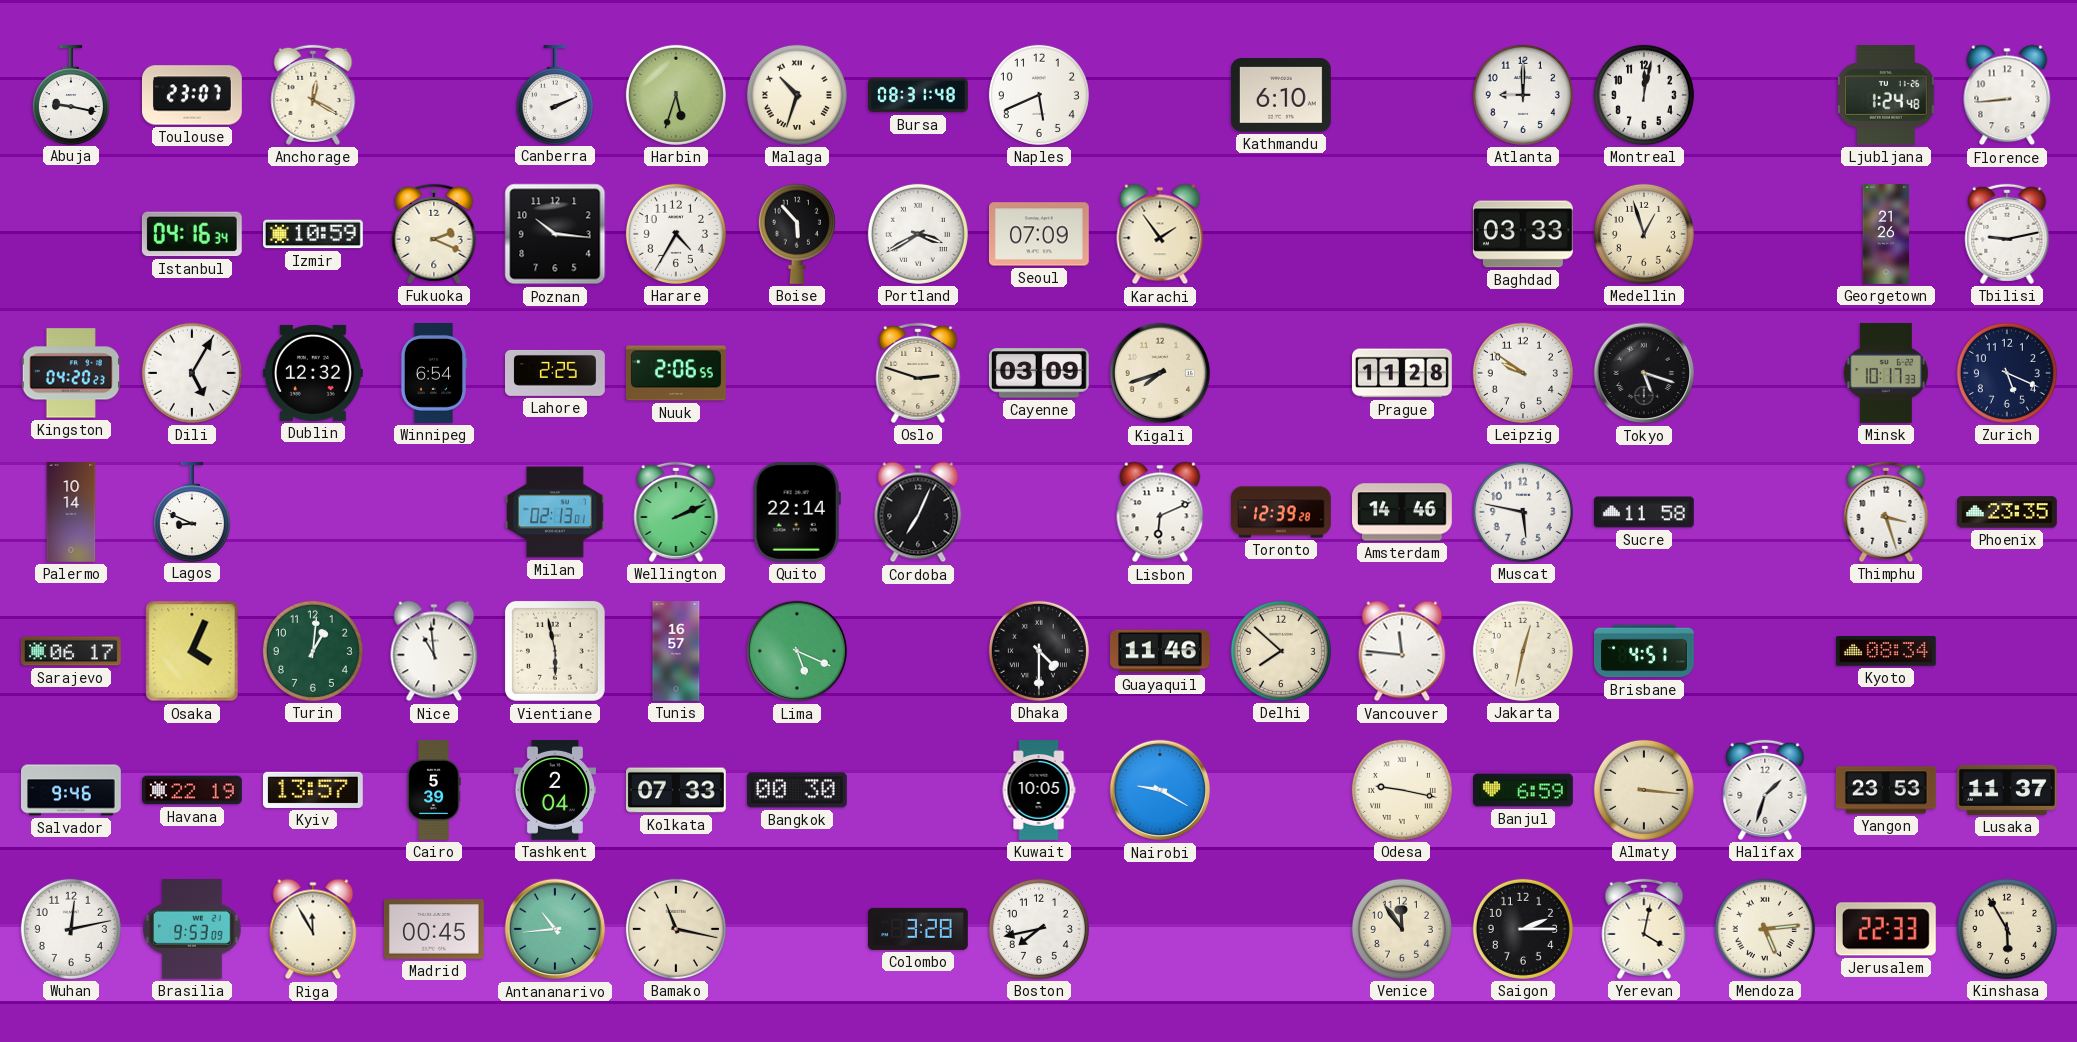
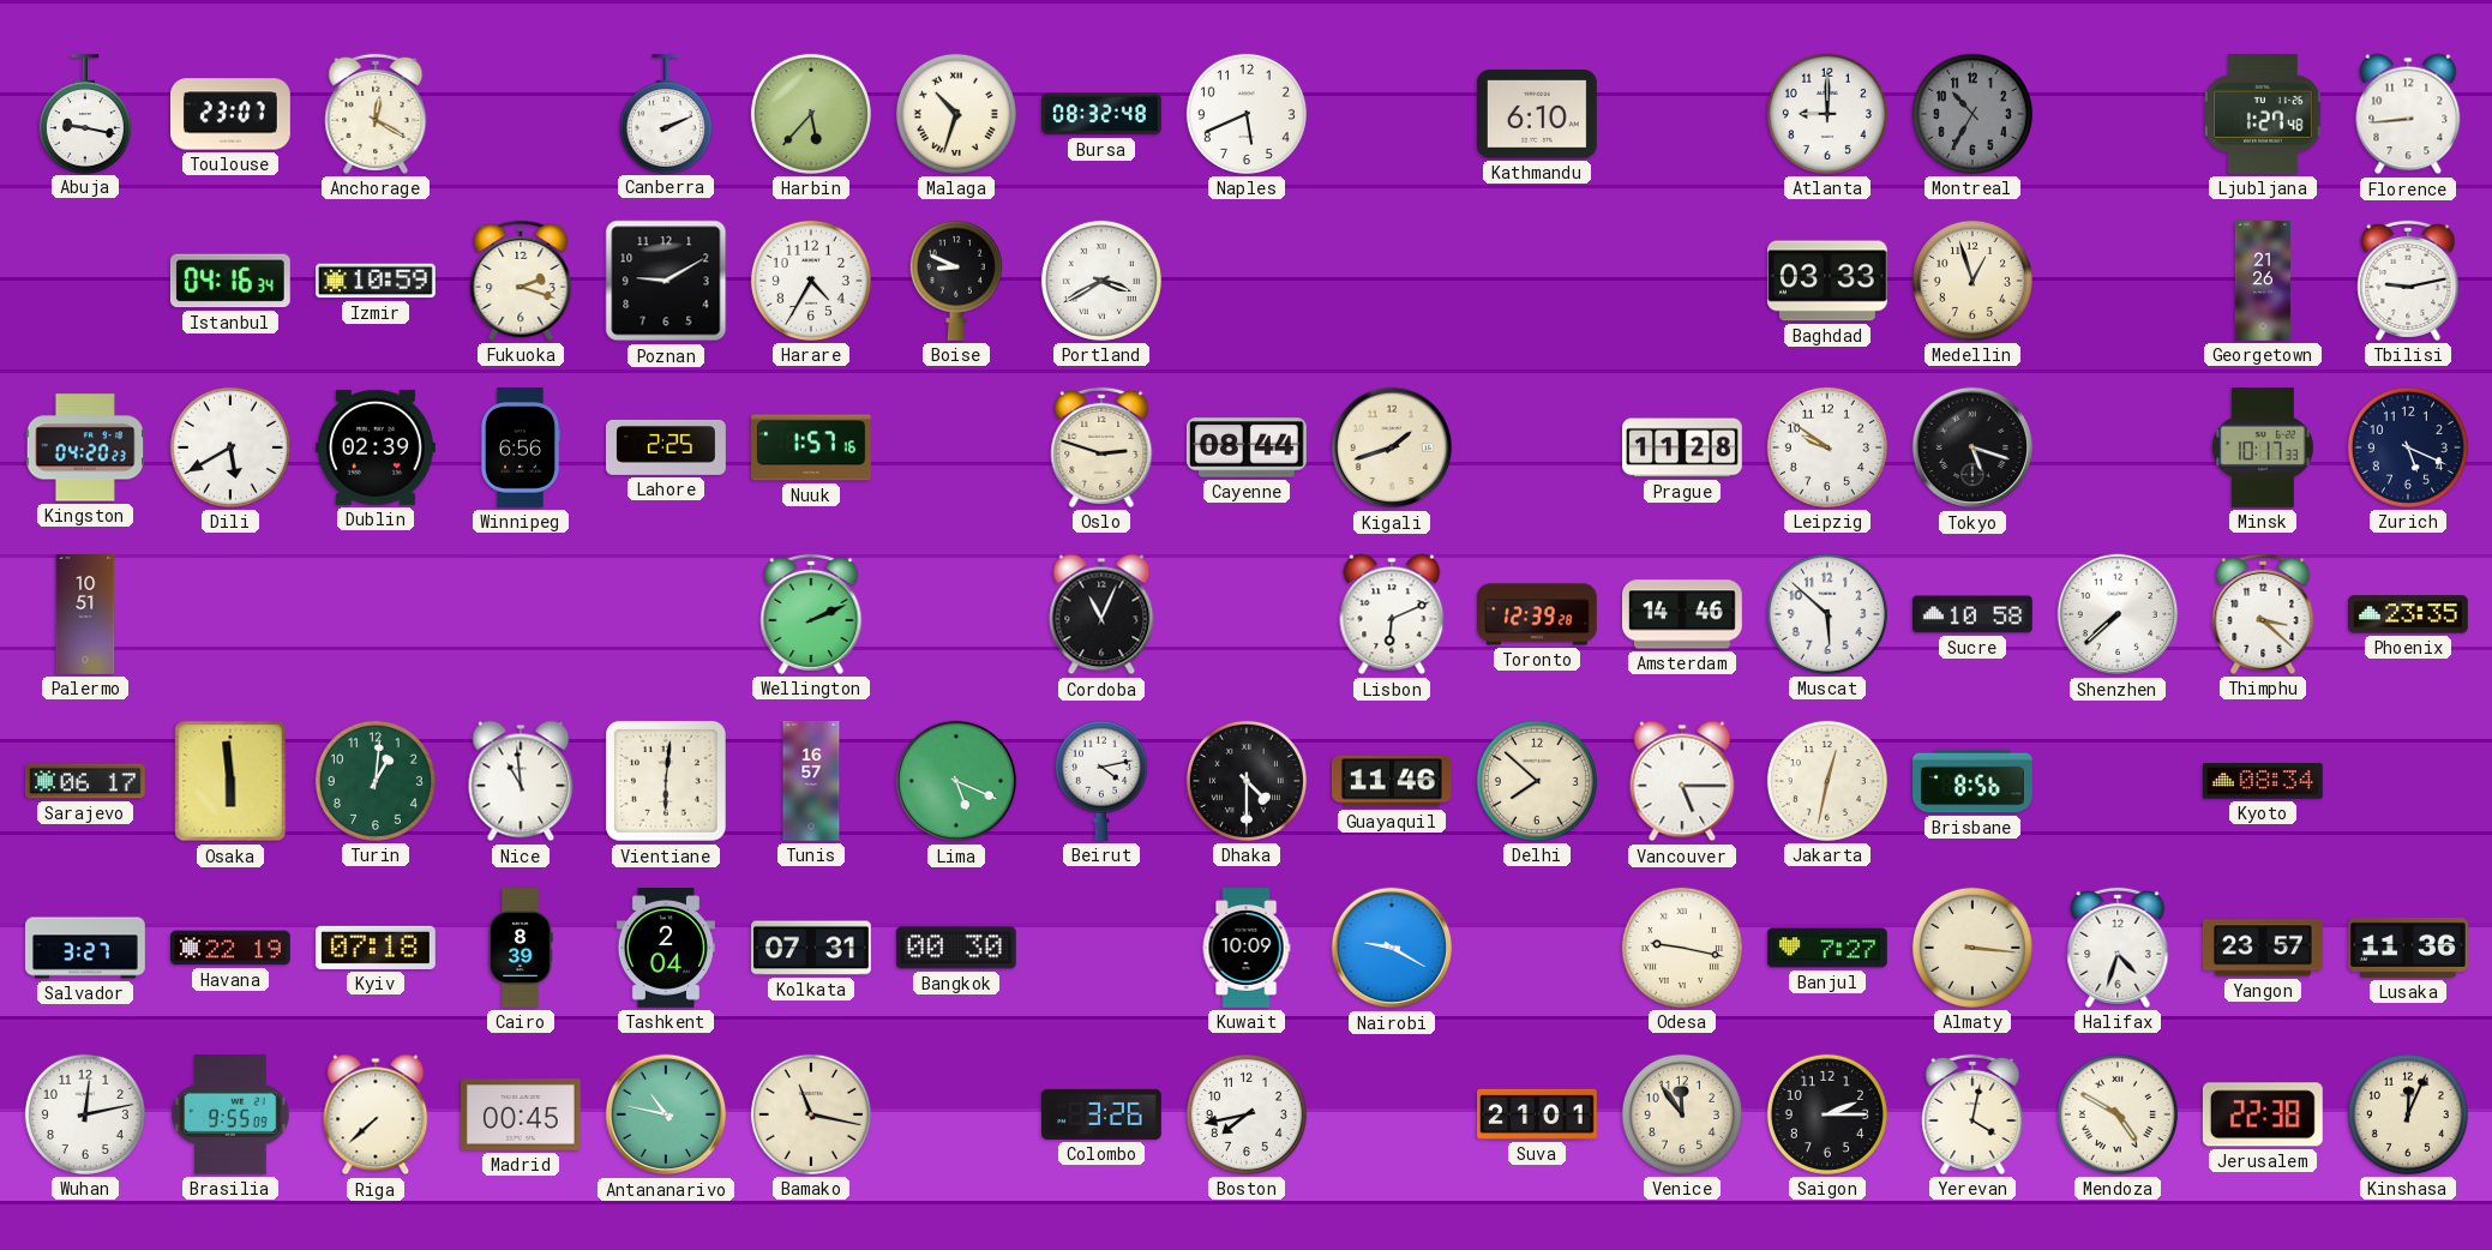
Harbin: 5:33 -> 5:37 (811, 114)
Bursa: 08:31 -> 08:32 (1103, 114)
Montreal: 12:02 -> 10:35 (1972, 114)
Montreal dial: white -> grey (1972, 114)
Ljubljana: 1:24 -> 1:27 (2263, 114)
Fukuoka: 2:19 -> 2:18 (521, 281)
Poznan: 10:16 -> 9:10 (666, 281)
Boise: 5:53 -> 8:49 (956, 281)
Seoul: 07:09 -> none (1039, 234)
Karachi: 1:54 -> none (1160, 234)
Dili: 5:05 -> 5:40 (230, 447)
Dublin: 12:32 -> 02:39 (376, 447)
Winnipeg: 6:54 -> 6:56 (521, 449)
Nuuk: 2:06 -> 1:57 (812, 447)
Cayenne: 03:09 -> 08:44 (1247, 447)
Kigali: 7:42 -> 1:42 (1392, 447)
Palermo: 10:14 -> 10:51 (85, 615)
Lagos: 8:49 -> none (192, 512)
Milan: 02:13 -> none (555, 512)
Quito: 22:14 -> none (797, 512)
Cordoba: 7:04 -> 11:04 (1101, 614)
Muscat: 5:47 -> 5:52 (1827, 614)
Sucre: 11:58 -> 10:58 (1972, 614)
Shenzhen: none -> 7:38 (2118, 614)
Thimphu: 3:27 -> 3:22 (2263, 614)
Osaka: 4:04 -> 5:59 (230, 781)
Vientiane: 5:58 -> 6:01 (666, 781)
Beirut: none -> 4:13 (1101, 781)
Vancouver: 11:46 -> 5:15 (1682, 781)
Brisbane: 4:51 -> 8:56 (1974, 781)
Salvador: 9:46 -> 3:27 (86, 948)
Kyiv: 13:57 -> 07:18 (376, 948)
Cairo: 5:39 -> 8:39 (521, 949)
Kolkata: 07:33 -> 07:31 (812, 948)
Kuwait: 10:05 -> 10:09 (1247, 949)
Banjul: 6:59 -> 7:27 (1829, 948)
Halifax: 1:33 -> 4:33 (2118, 948)
Yangon: 23:53 -> 23:57 (2263, 948)
Lusaka: 11:37 -> 11:36 (2409, 948)
Brasilia: 9:53 -> 9:55 (230, 1114)
Riga: 11:55 -> 7:38 (376, 1114)
Antananarivo: 10:44 -> 10:47 (666, 1114)
Colombo: 3:28 -> 3:26 (1103, 1114)
Suva: none -> 21:01 (1538, 1114)
Mendoza: 5:14 -> 4:50 (2118, 1114)
Jerusalem: 22:33 -> 22:38 (2263, 1114)
Kinshasa: 5:55 -> 12:04 (2408, 1114)
